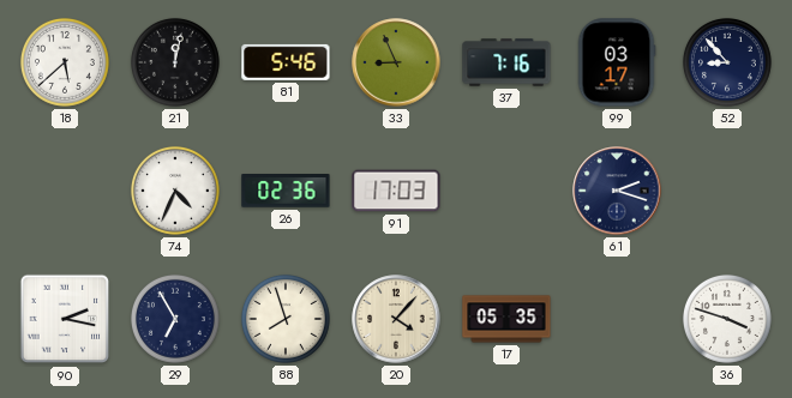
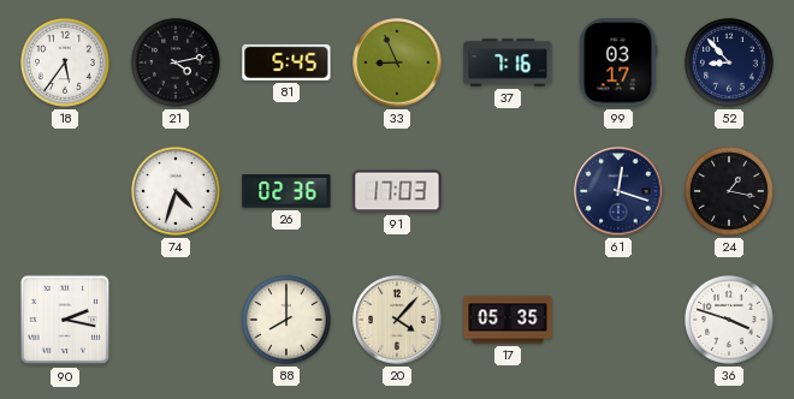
18: 5:38 -> 5:36 (65, 62)
21: 12:02 -> 4:13 (176, 62)
81: 5:46 -> 5:45 (286, 62)
74: 4:34 -> 4:33 (176, 191)
61: 2:18 -> 12:18 (618, 191)
24: none -> 1:17 (729, 191)
29: 6:55 -> none (175, 319)
88: 7:57 -> 8:00 (286, 320)
